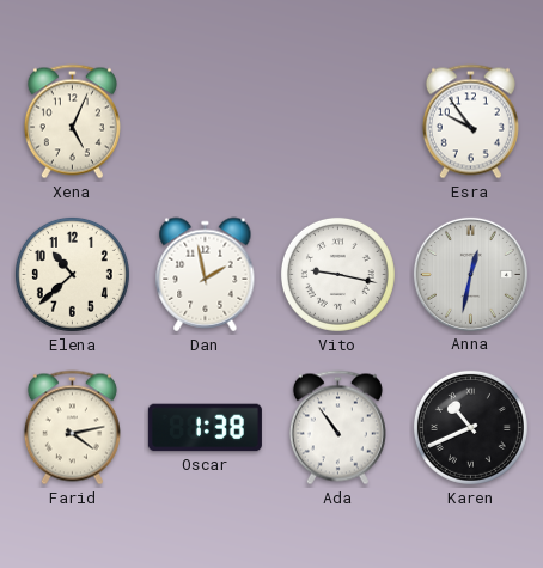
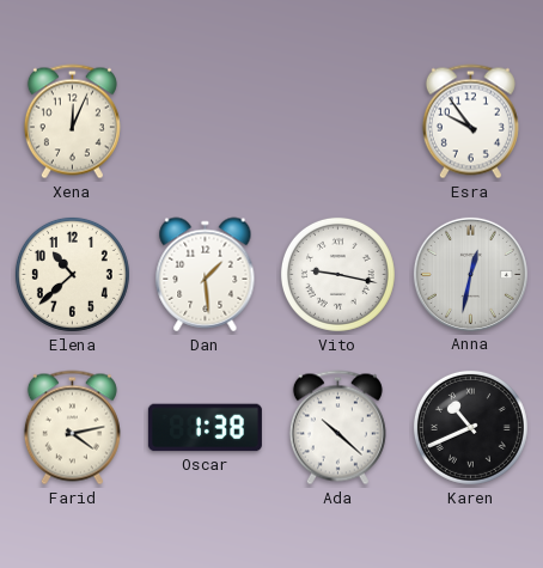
Xena: 5:04 -> 12:04 (72, 122)
Dan: 1:58 -> 1:29 (206, 275)
Ada: 10:54 -> 10:22 (337, 428)
